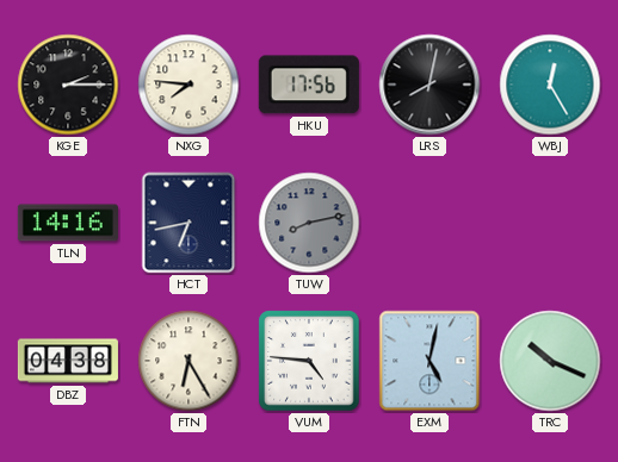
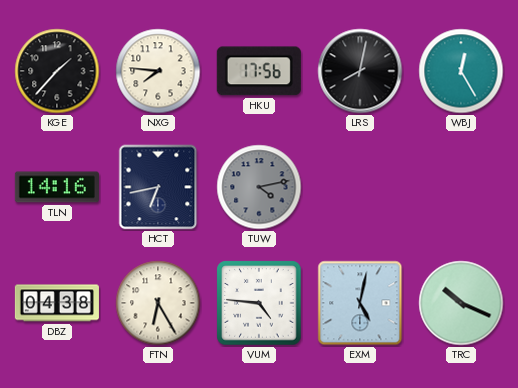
KGE: 2:15 -> 1:37 (57, 71)
TUW: 8:13 -> 4:13 (259, 187)
